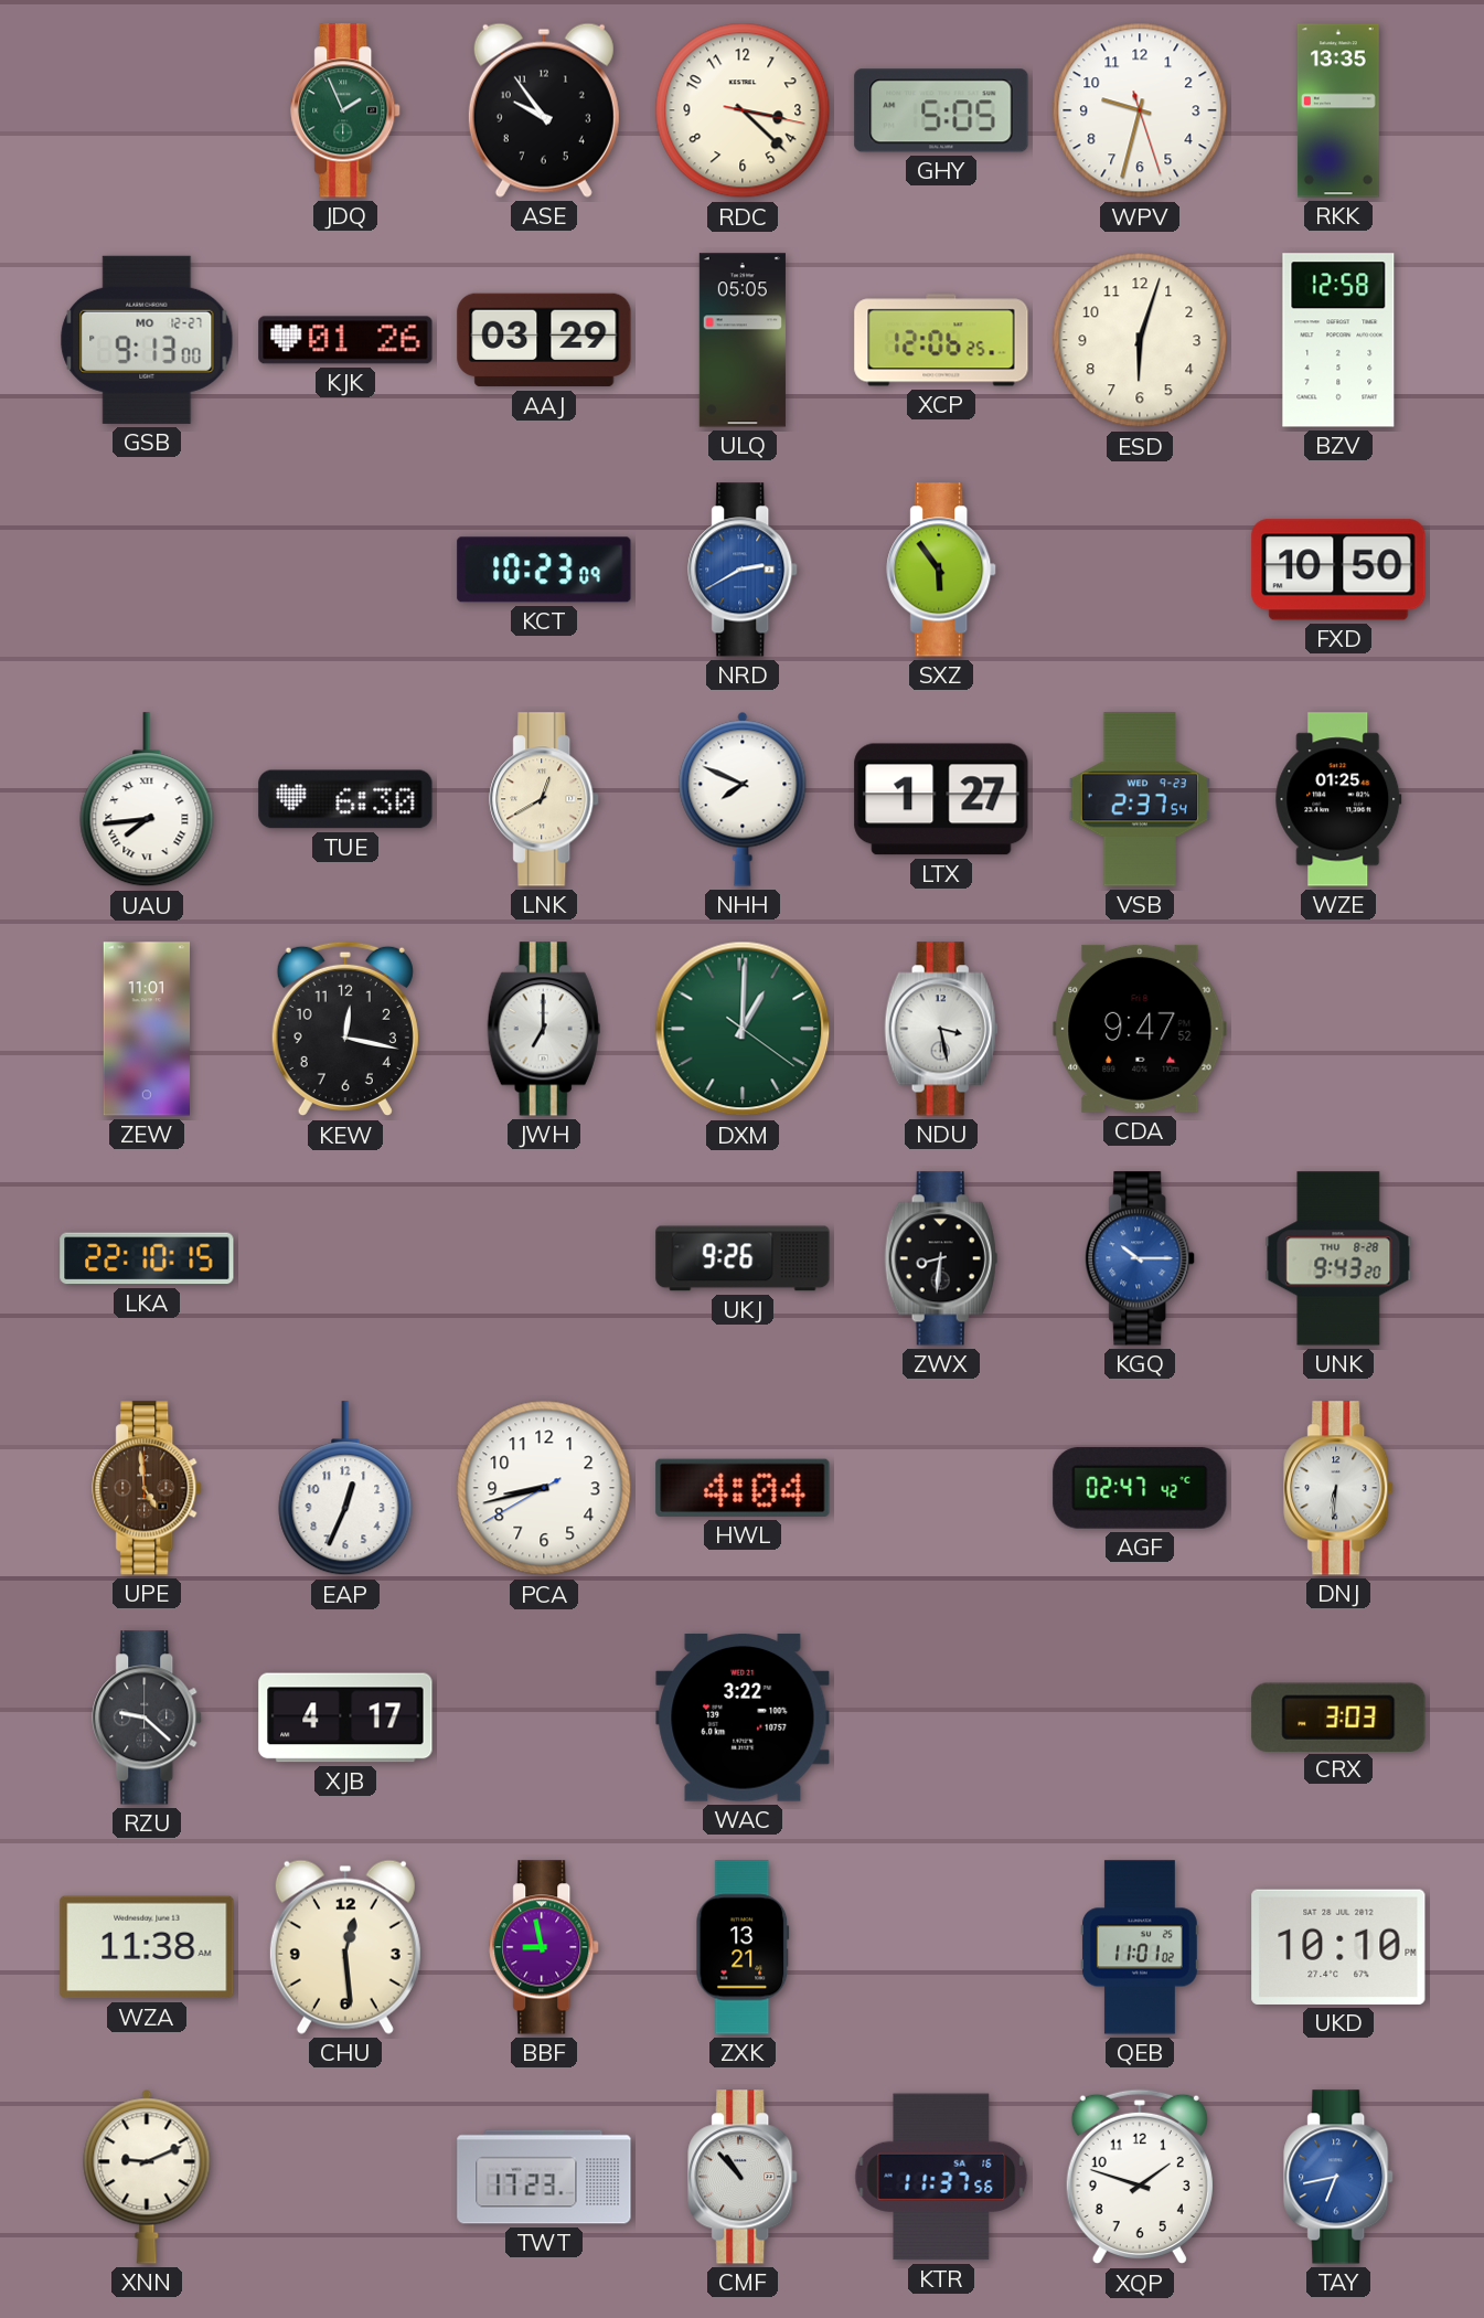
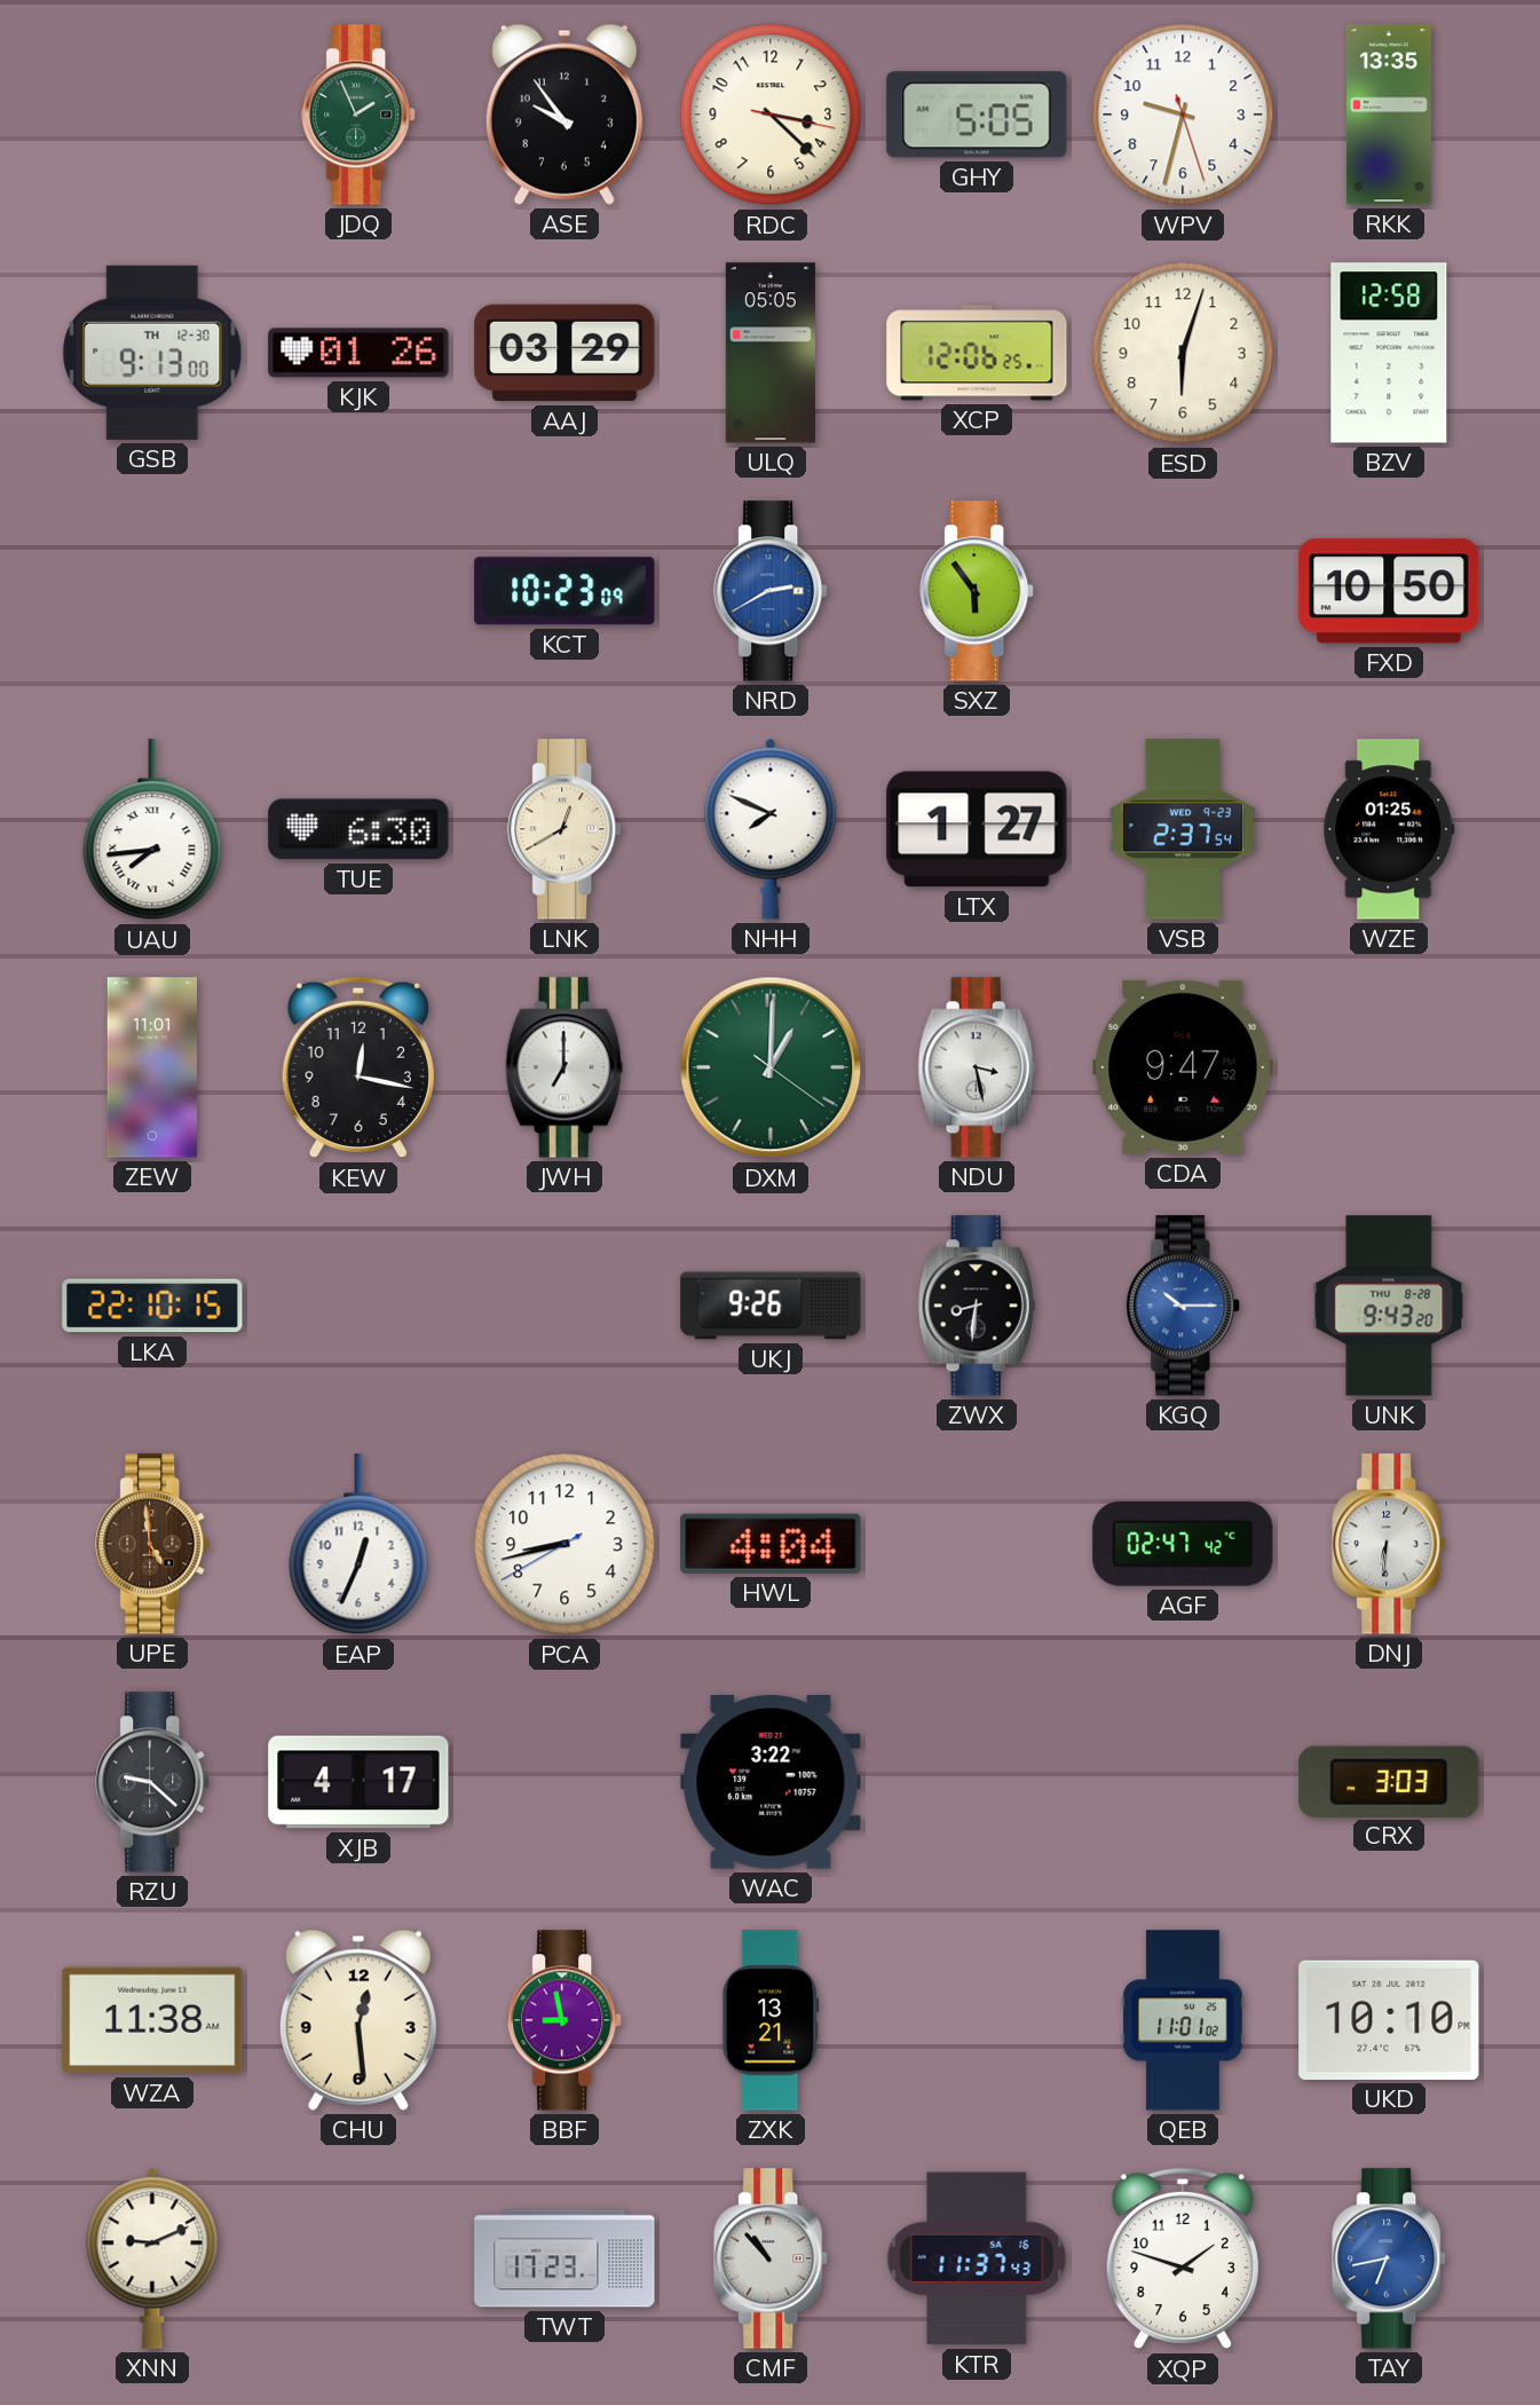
GSB date: MO 12-27 -> TH 12-30 (152, 353)
KTR: 11:37:56 -> 11:37:43 (977, 2258)
